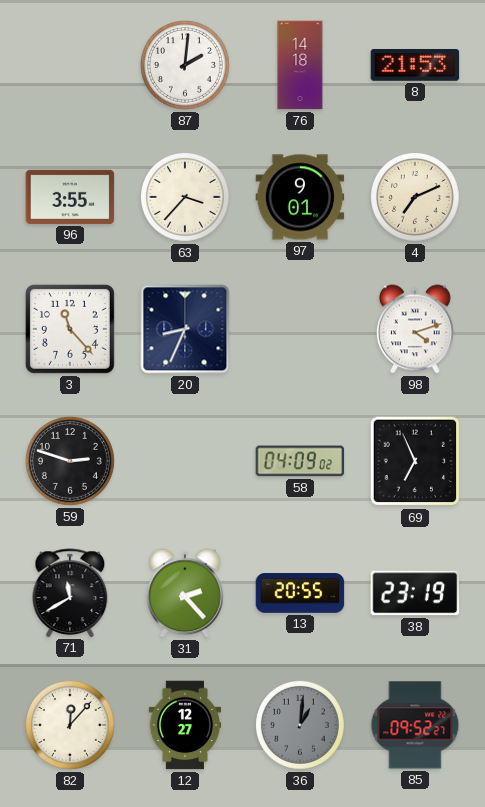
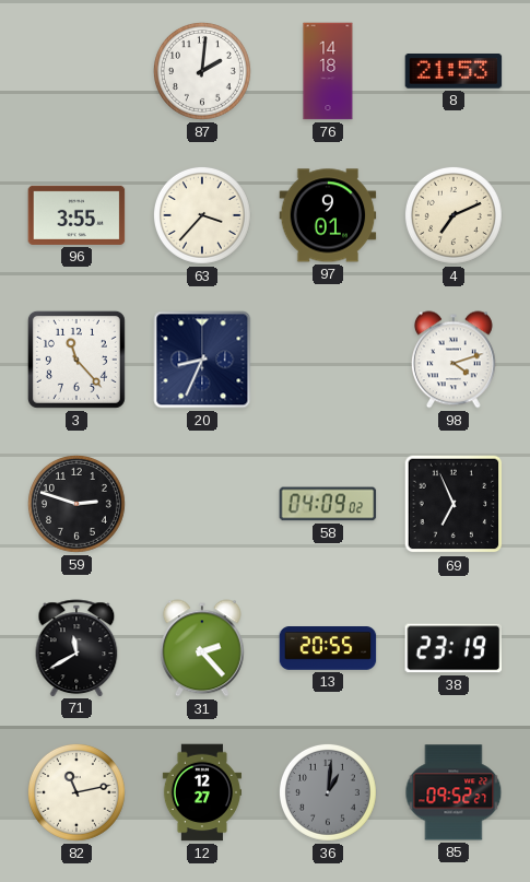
82: 12:07 -> 11:13 (76, 792)
